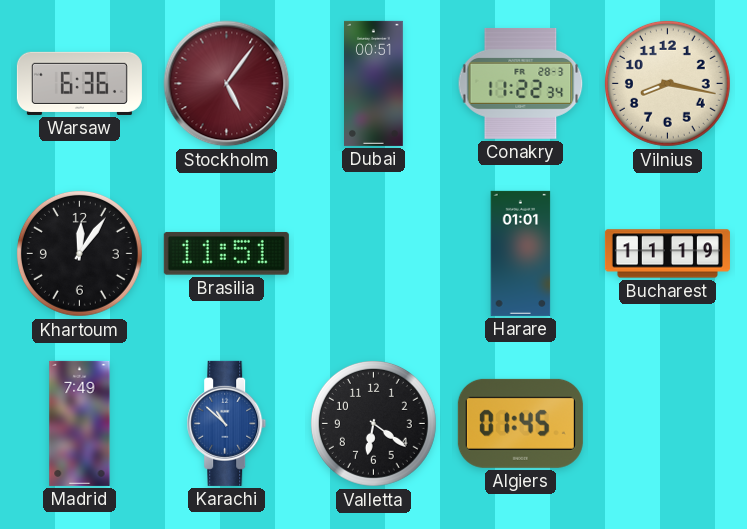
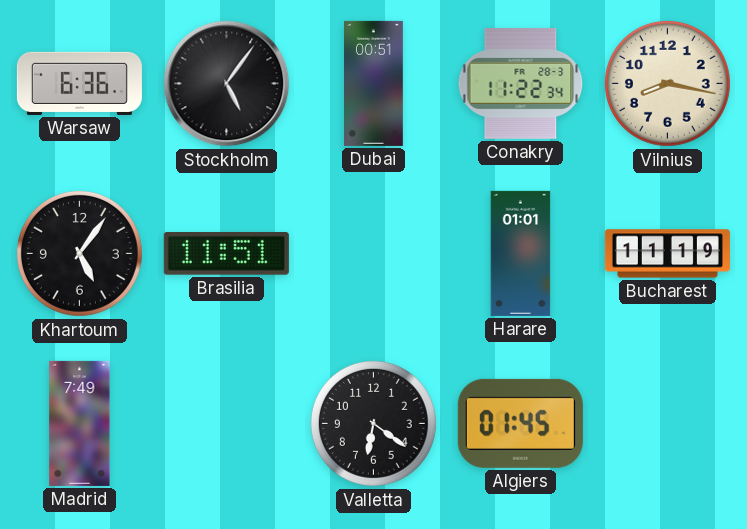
Stockholm dial: burgundy -> black (227, 84)
Khartoum: 12:06 -> 5:06 (79, 253)
Karachi: 10:52 -> none (227, 423)
